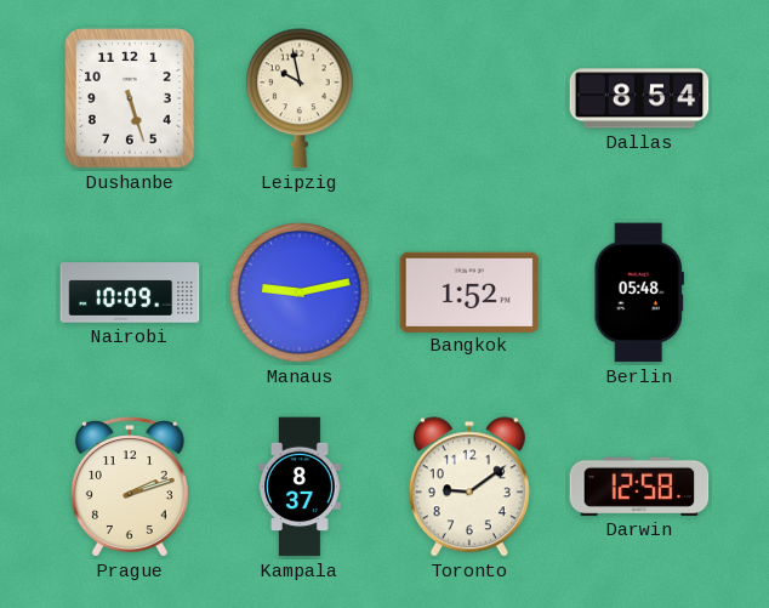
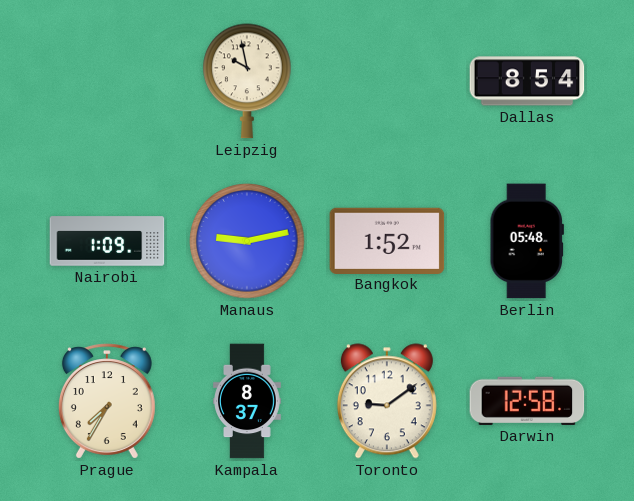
Dushanbe: 5:27 -> none (130, 98)
Nairobi: 10:09 -> 1:09 (107, 241)
Prague: 2:12 -> 7:35 (107, 401)
